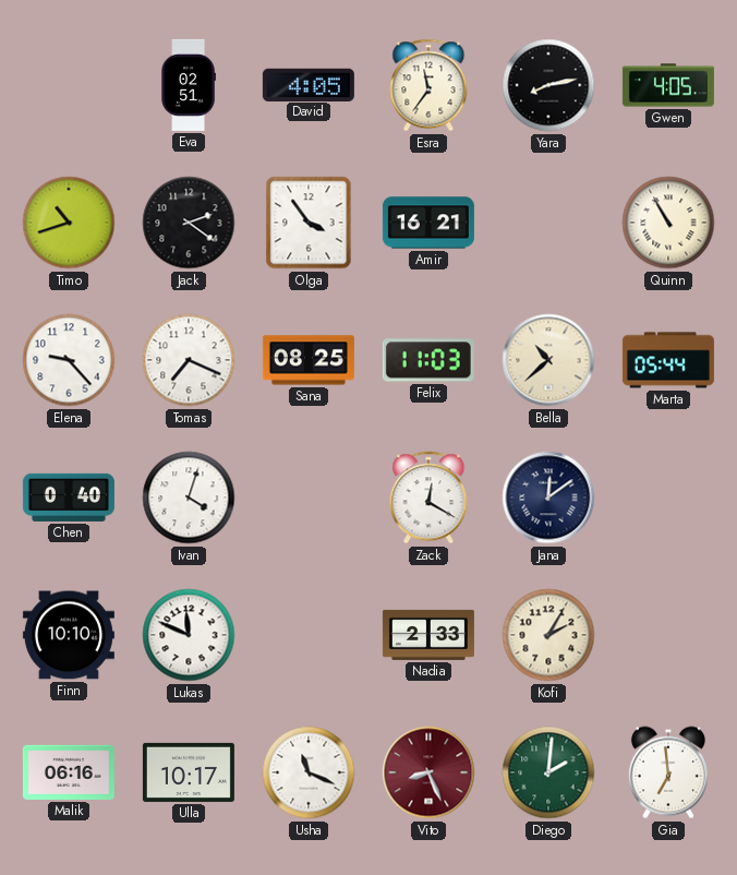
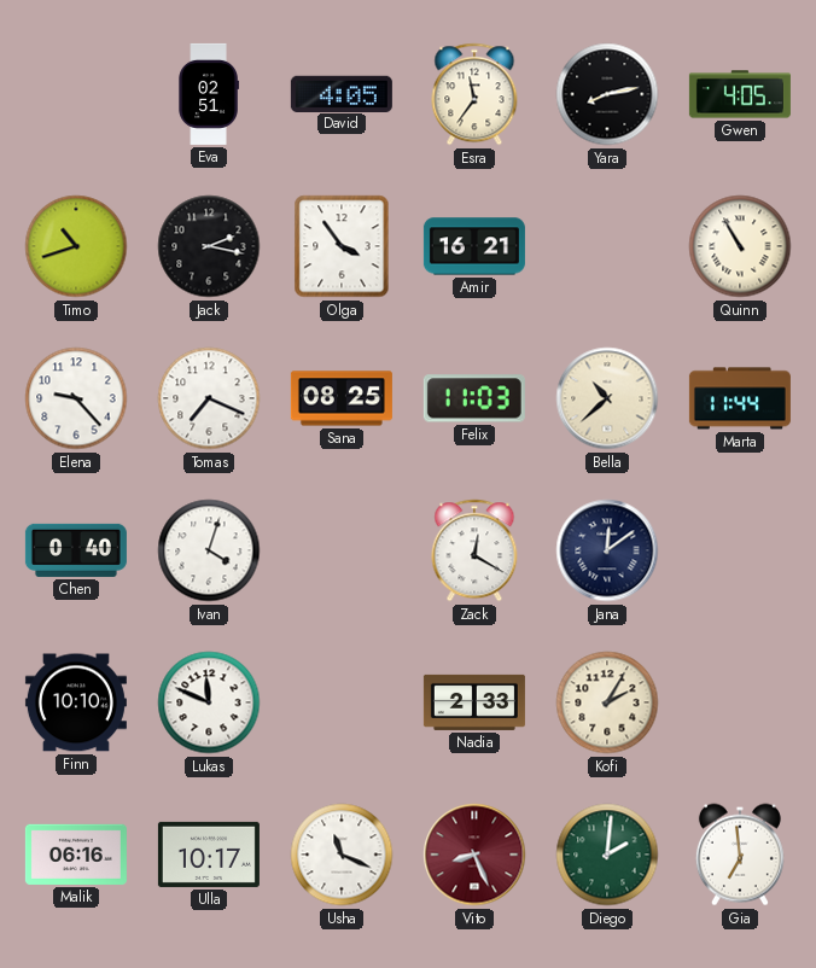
Jack: 2:21 -> 2:17 (209, 246)
Marta: 05:44 -> 11:44 (740, 398)
